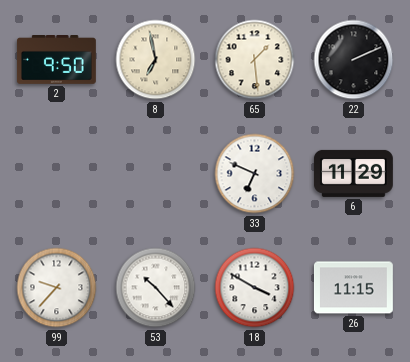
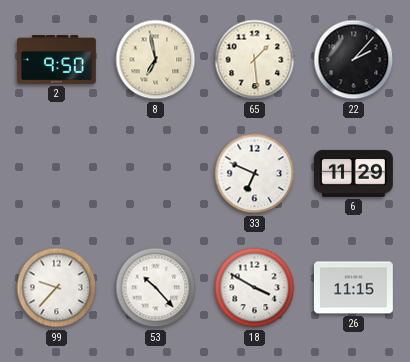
22: 2:11 -> 2:07 (354, 60)
